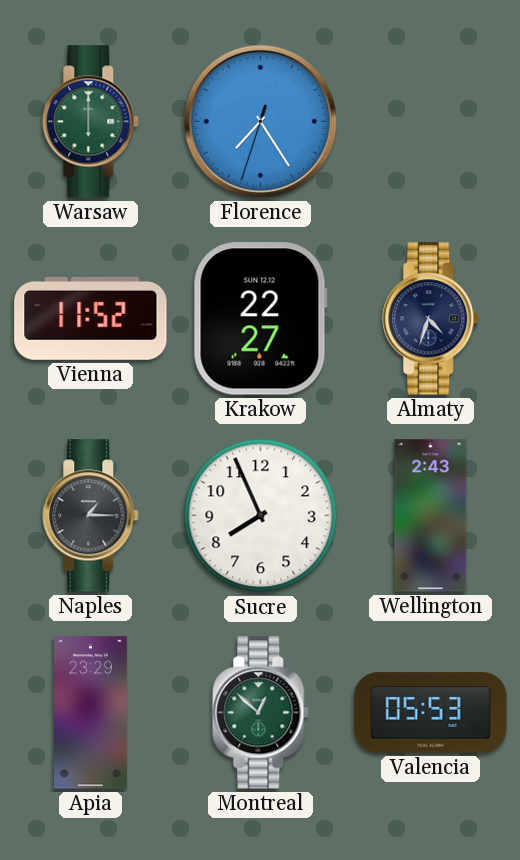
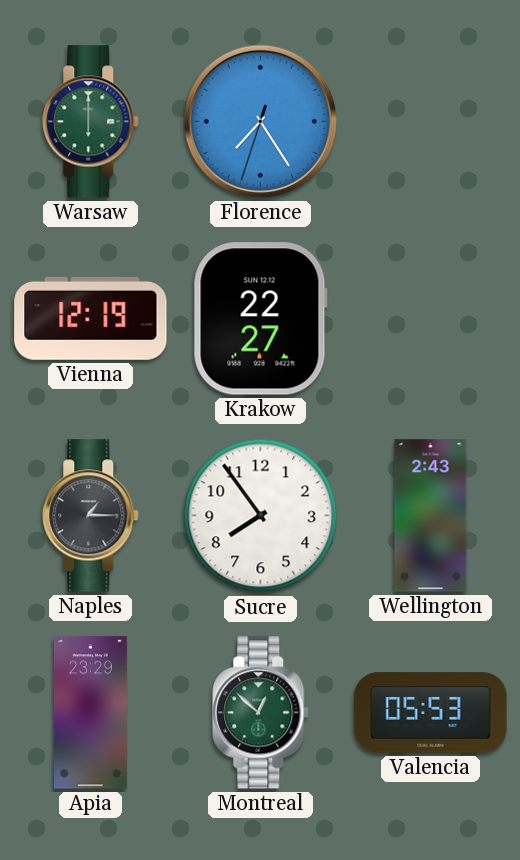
Vienna: 11:52 -> 12:19 (91, 318)
Almaty: 4:33 -> none (431, 319)
Sucre: 7:56 -> 7:54 (261, 516)
